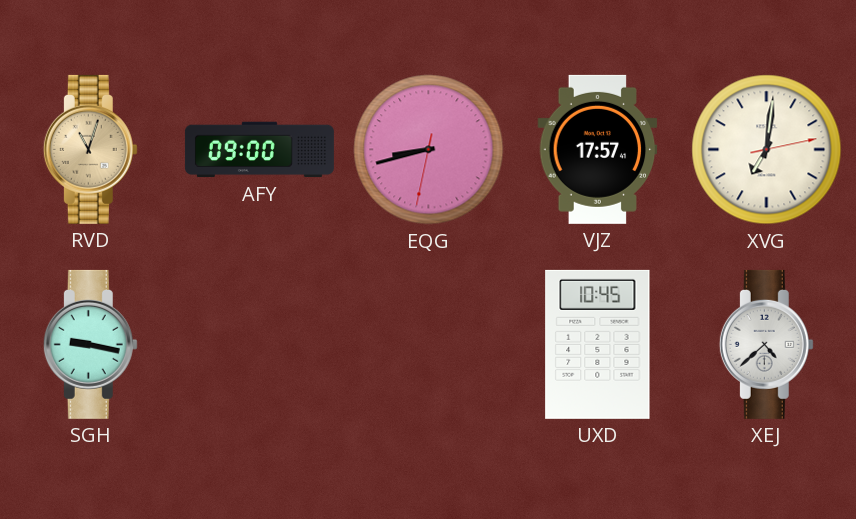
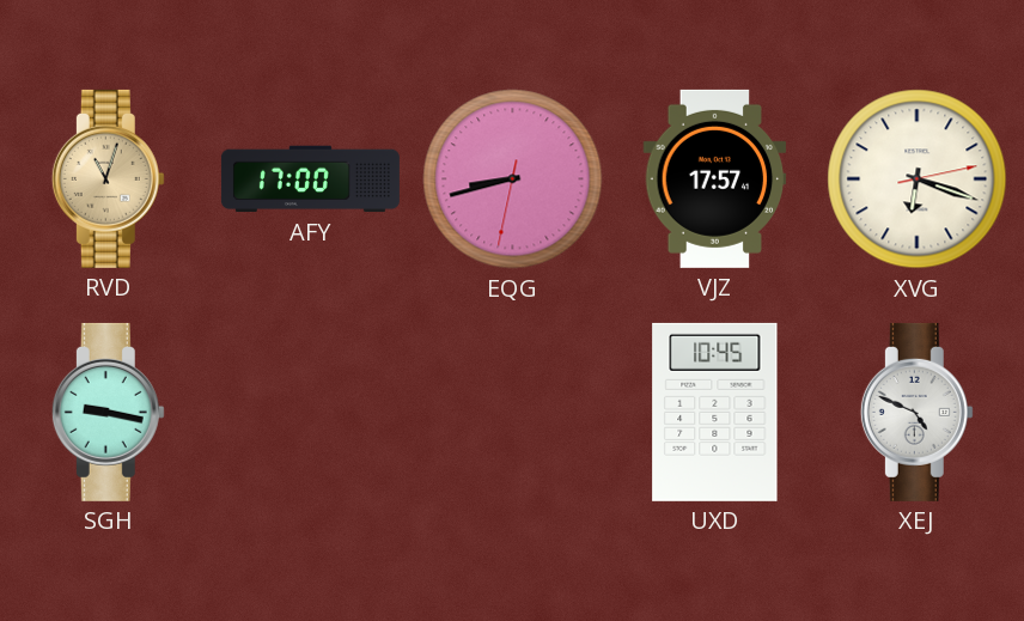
AFY: 09:00 -> 17:00 (310, 179)
XVG: 7:01 -> 6:18 (918, 179)
XEJ: 4:38 -> 4:49 (916, 412)
